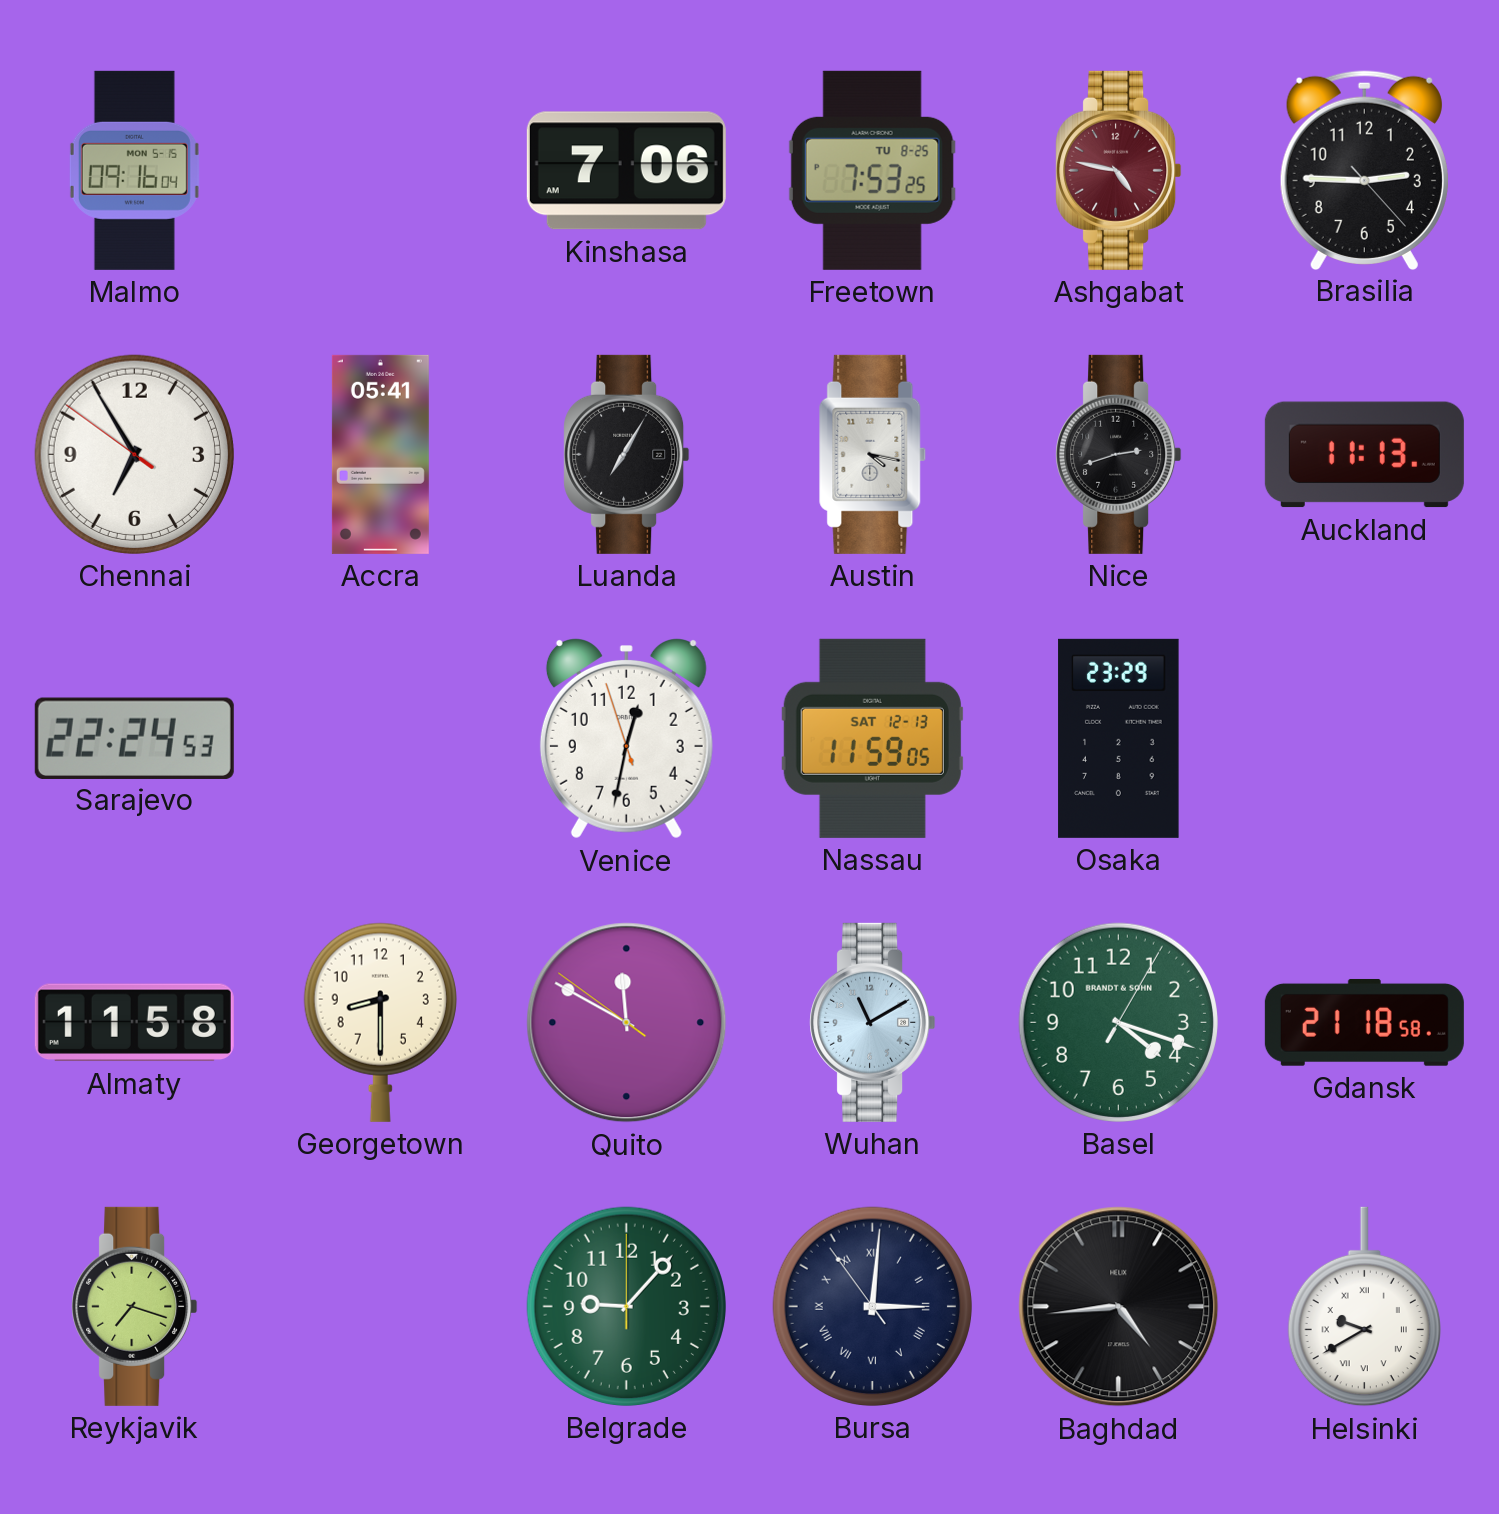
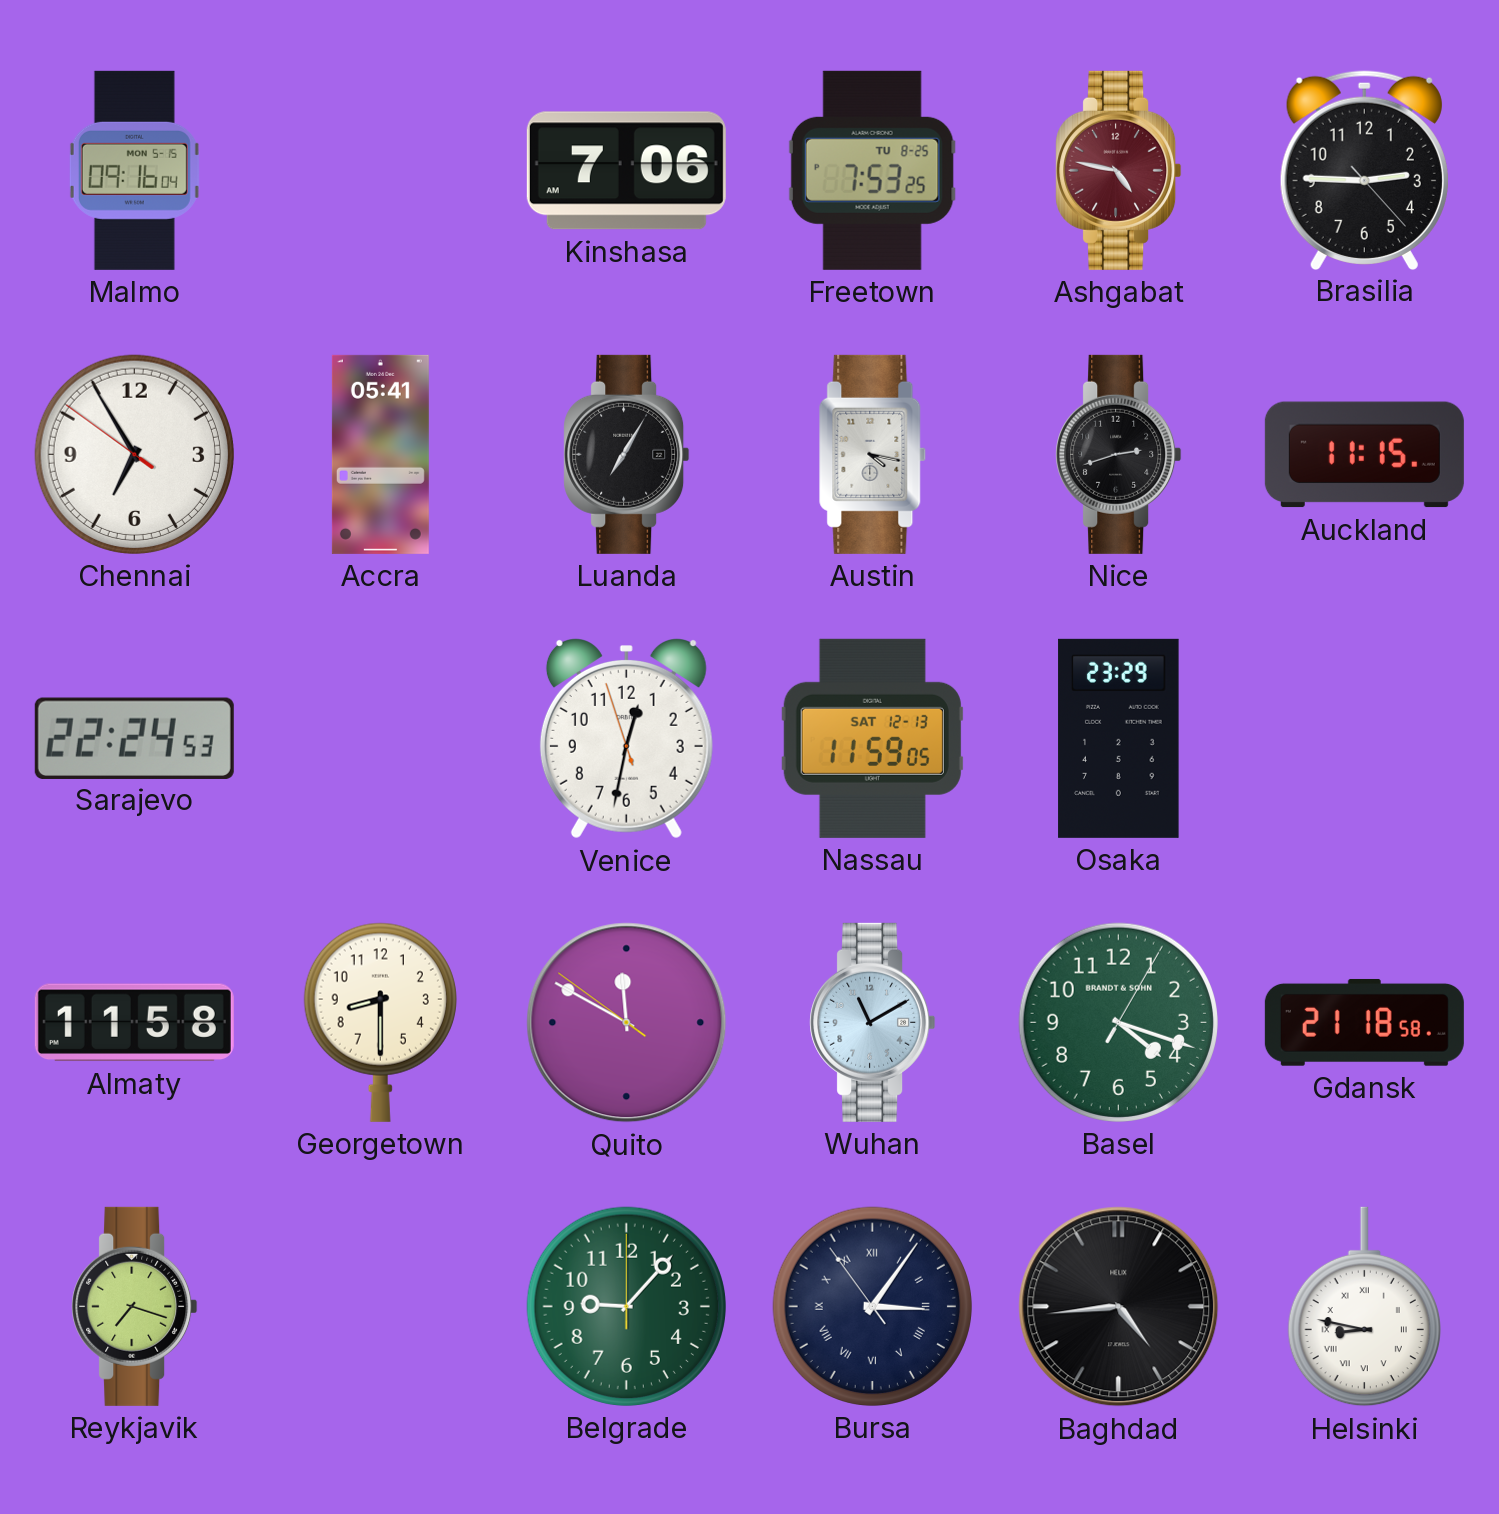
Auckland: 11:13 -> 11:15 (1364, 455)
Bursa: 3:00 -> 3:05 (872, 1306)
Helsinki: 9:40 -> 8:47 (1364, 1307)
